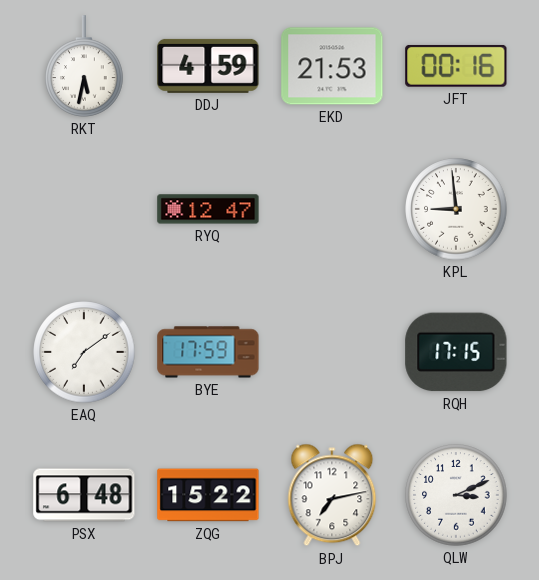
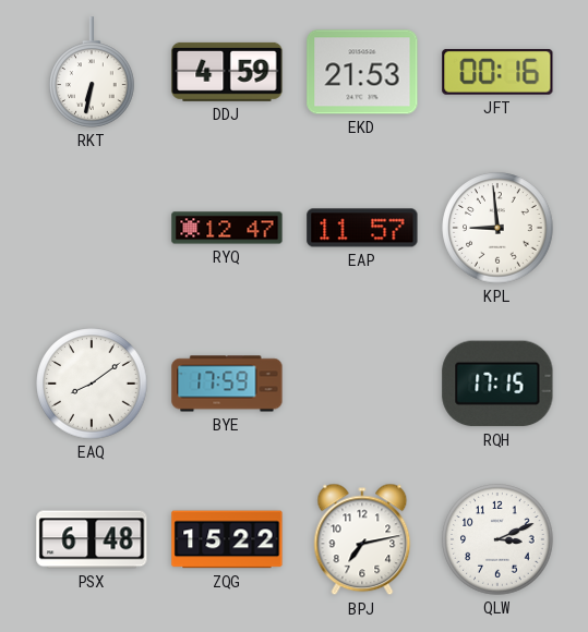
RKT: 5:32 -> 6:32 (92, 72)
EAP: none -> 11:57 (362, 228)
EAQ: 7:09 -> 8:09 (92, 384)
